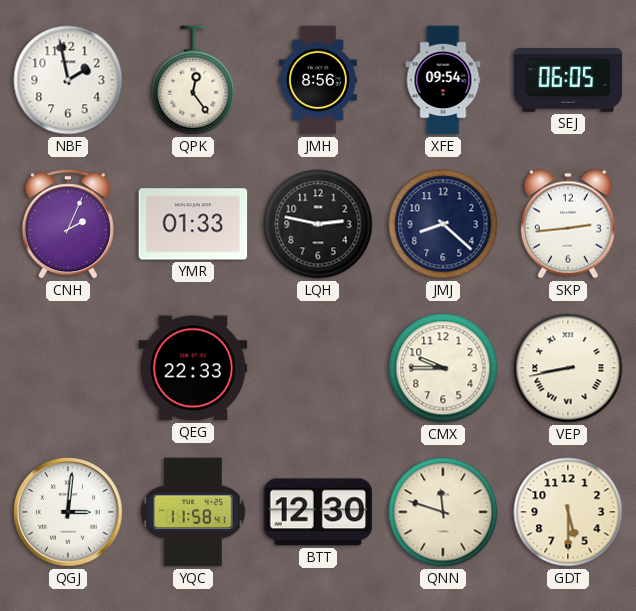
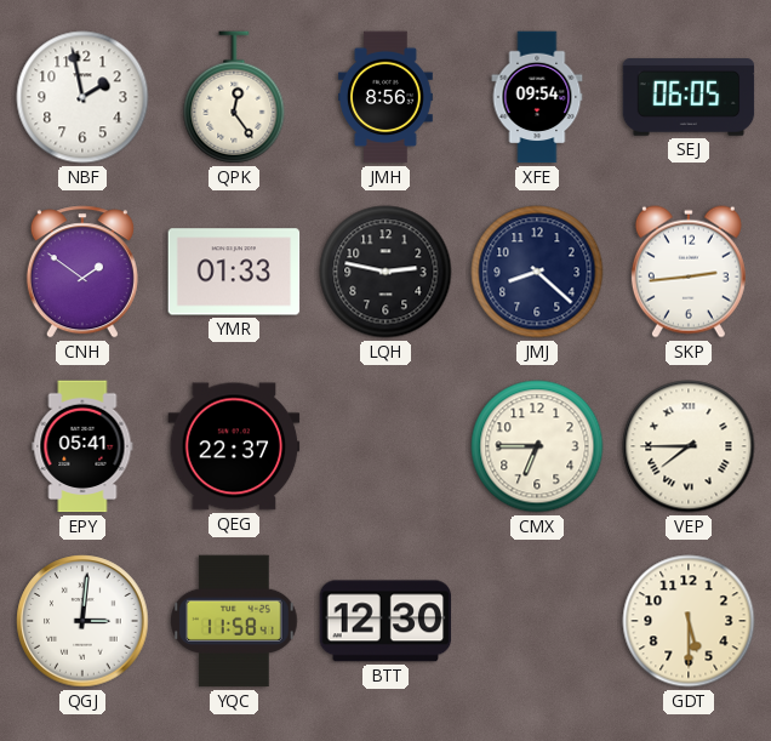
CNH: 2:04 -> 1:51 (82, 272)
EPY: none -> 05:41 (82, 446)
QEG: 22:33 -> 22:37 (234, 446)
CMX: 9:45 -> 6:45 (537, 446)
VEP: 8:43 -> 7:45 (689, 446)
QNN: 11:48 -> none (443, 512)
